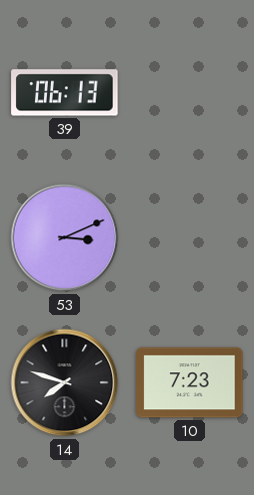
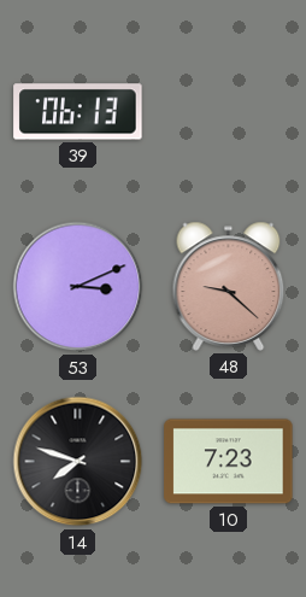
48: none -> 9:22 (229, 286)
